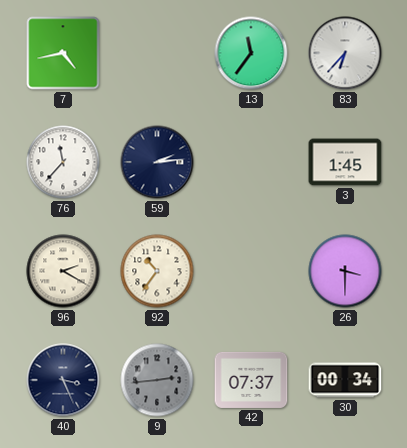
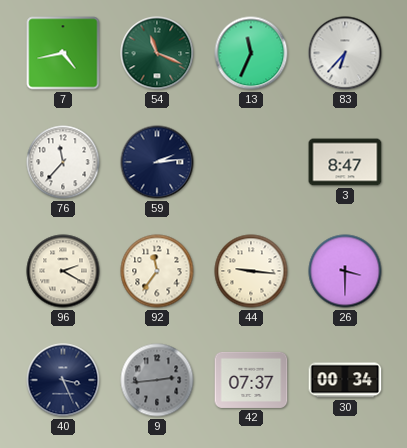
54: none -> 11:19 (157, 53)
13: 11:36 -> 11:34 (251, 53)
3: 1:45 -> 8:47 (345, 162)
92: 10:36 -> 11:36 (157, 271)
44: none -> 9:16 (251, 271)
